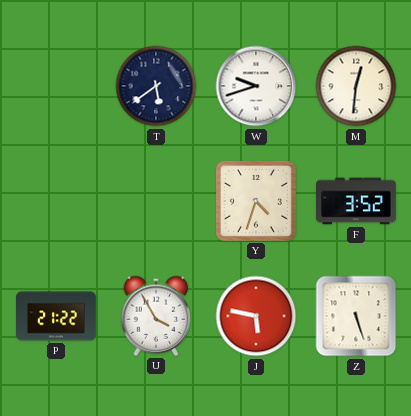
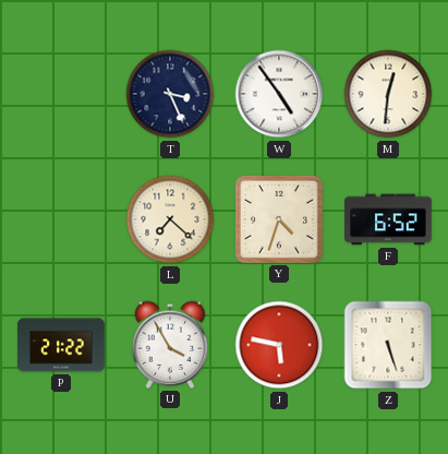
T: 5:39 -> 3:26 (170, 94)
W: 9:42 -> 4:54 (279, 94)
L: none -> 7:22 (170, 219)
F: 3:52 -> 6:52 (388, 219)
